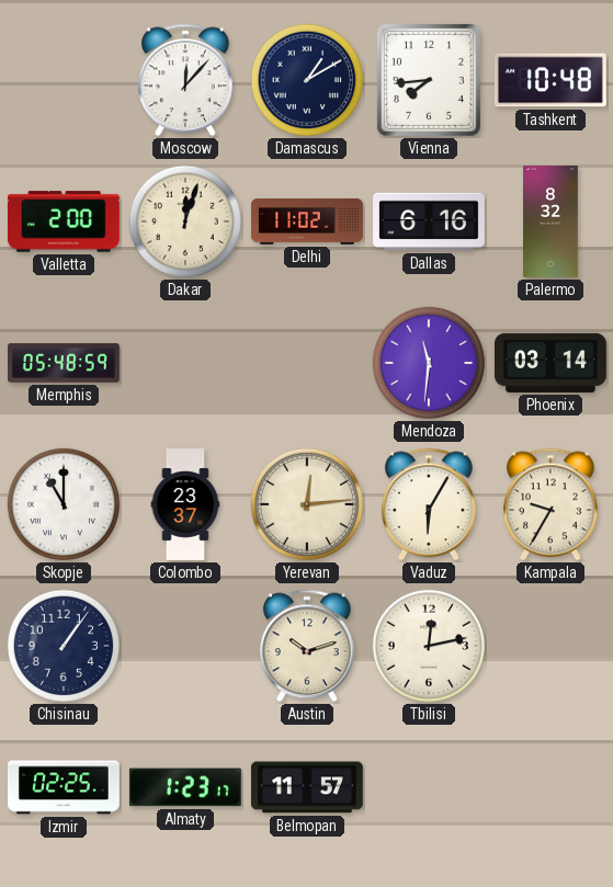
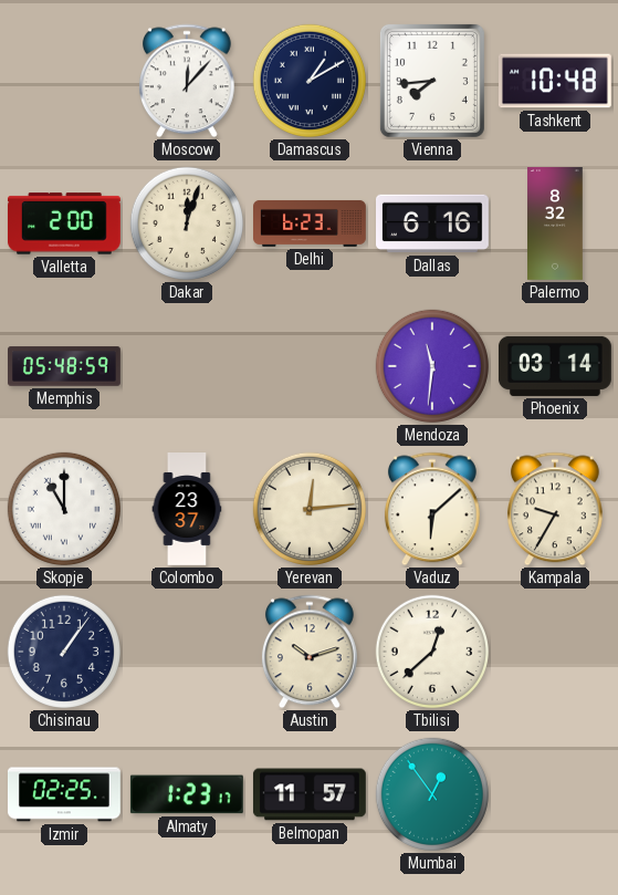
Delhi: 11:02 -> 6:23 (311, 223)
Vaduz: 6:05 -> 6:08 (432, 509)
Tbilisi: 12:13 -> 12:38 (432, 652)
Mumbai: none -> 12:54 (432, 794)
